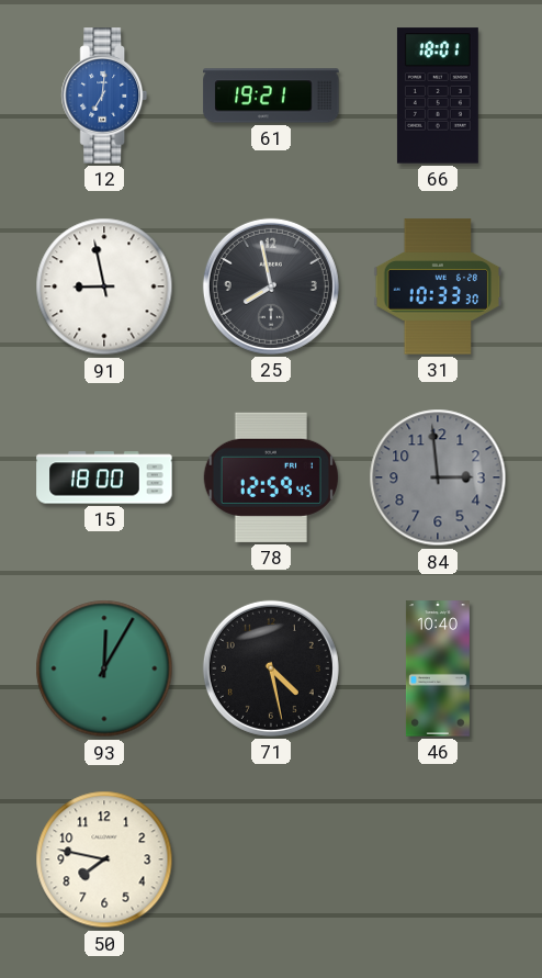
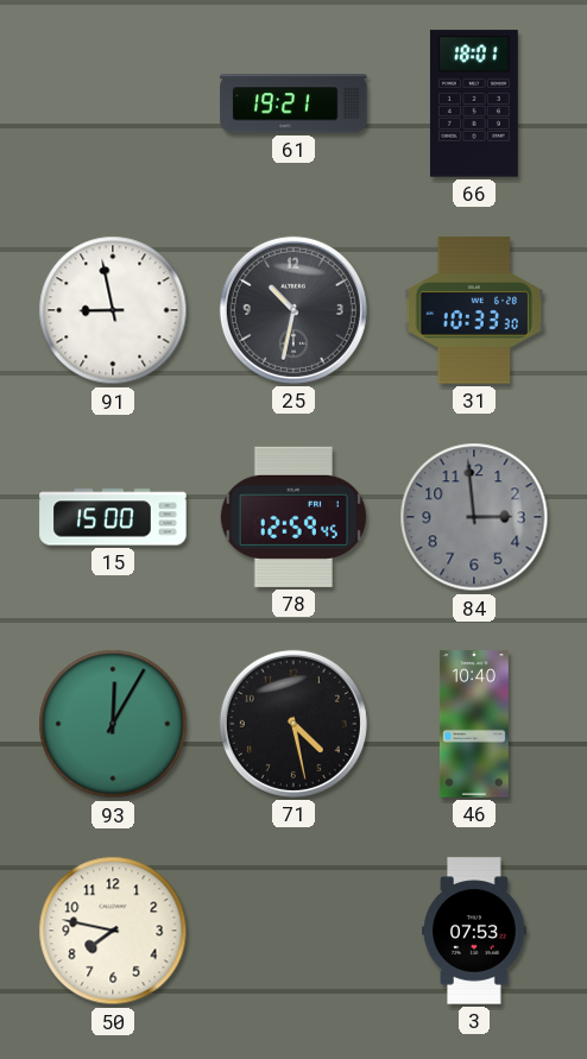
12: 7:01 -> none (104, 95)
25: 7:58 -> 10:32 (293, 310)
15: 18:00 -> 15:00 (113, 517)
3: none -> 07:53 (474, 931)
